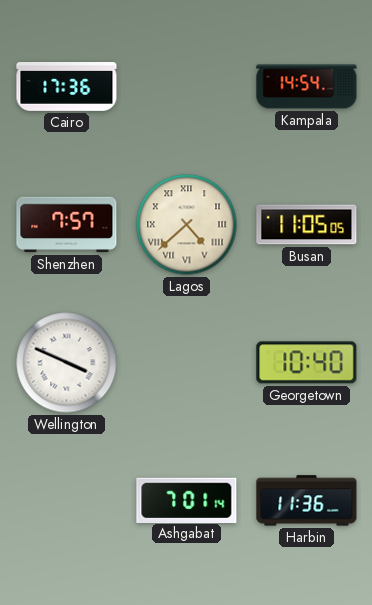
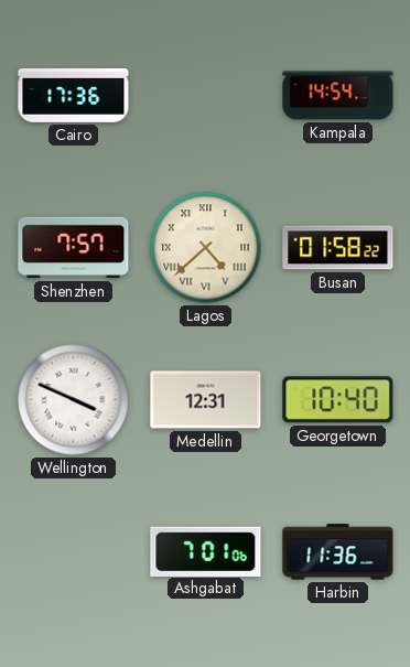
Busan: 11:05 -> 01:58 (338, 248)
Medellin: none -> 12:31 (206, 400)
Ashgabat: 7:01:14 -> 7:01:06 (206, 551)
